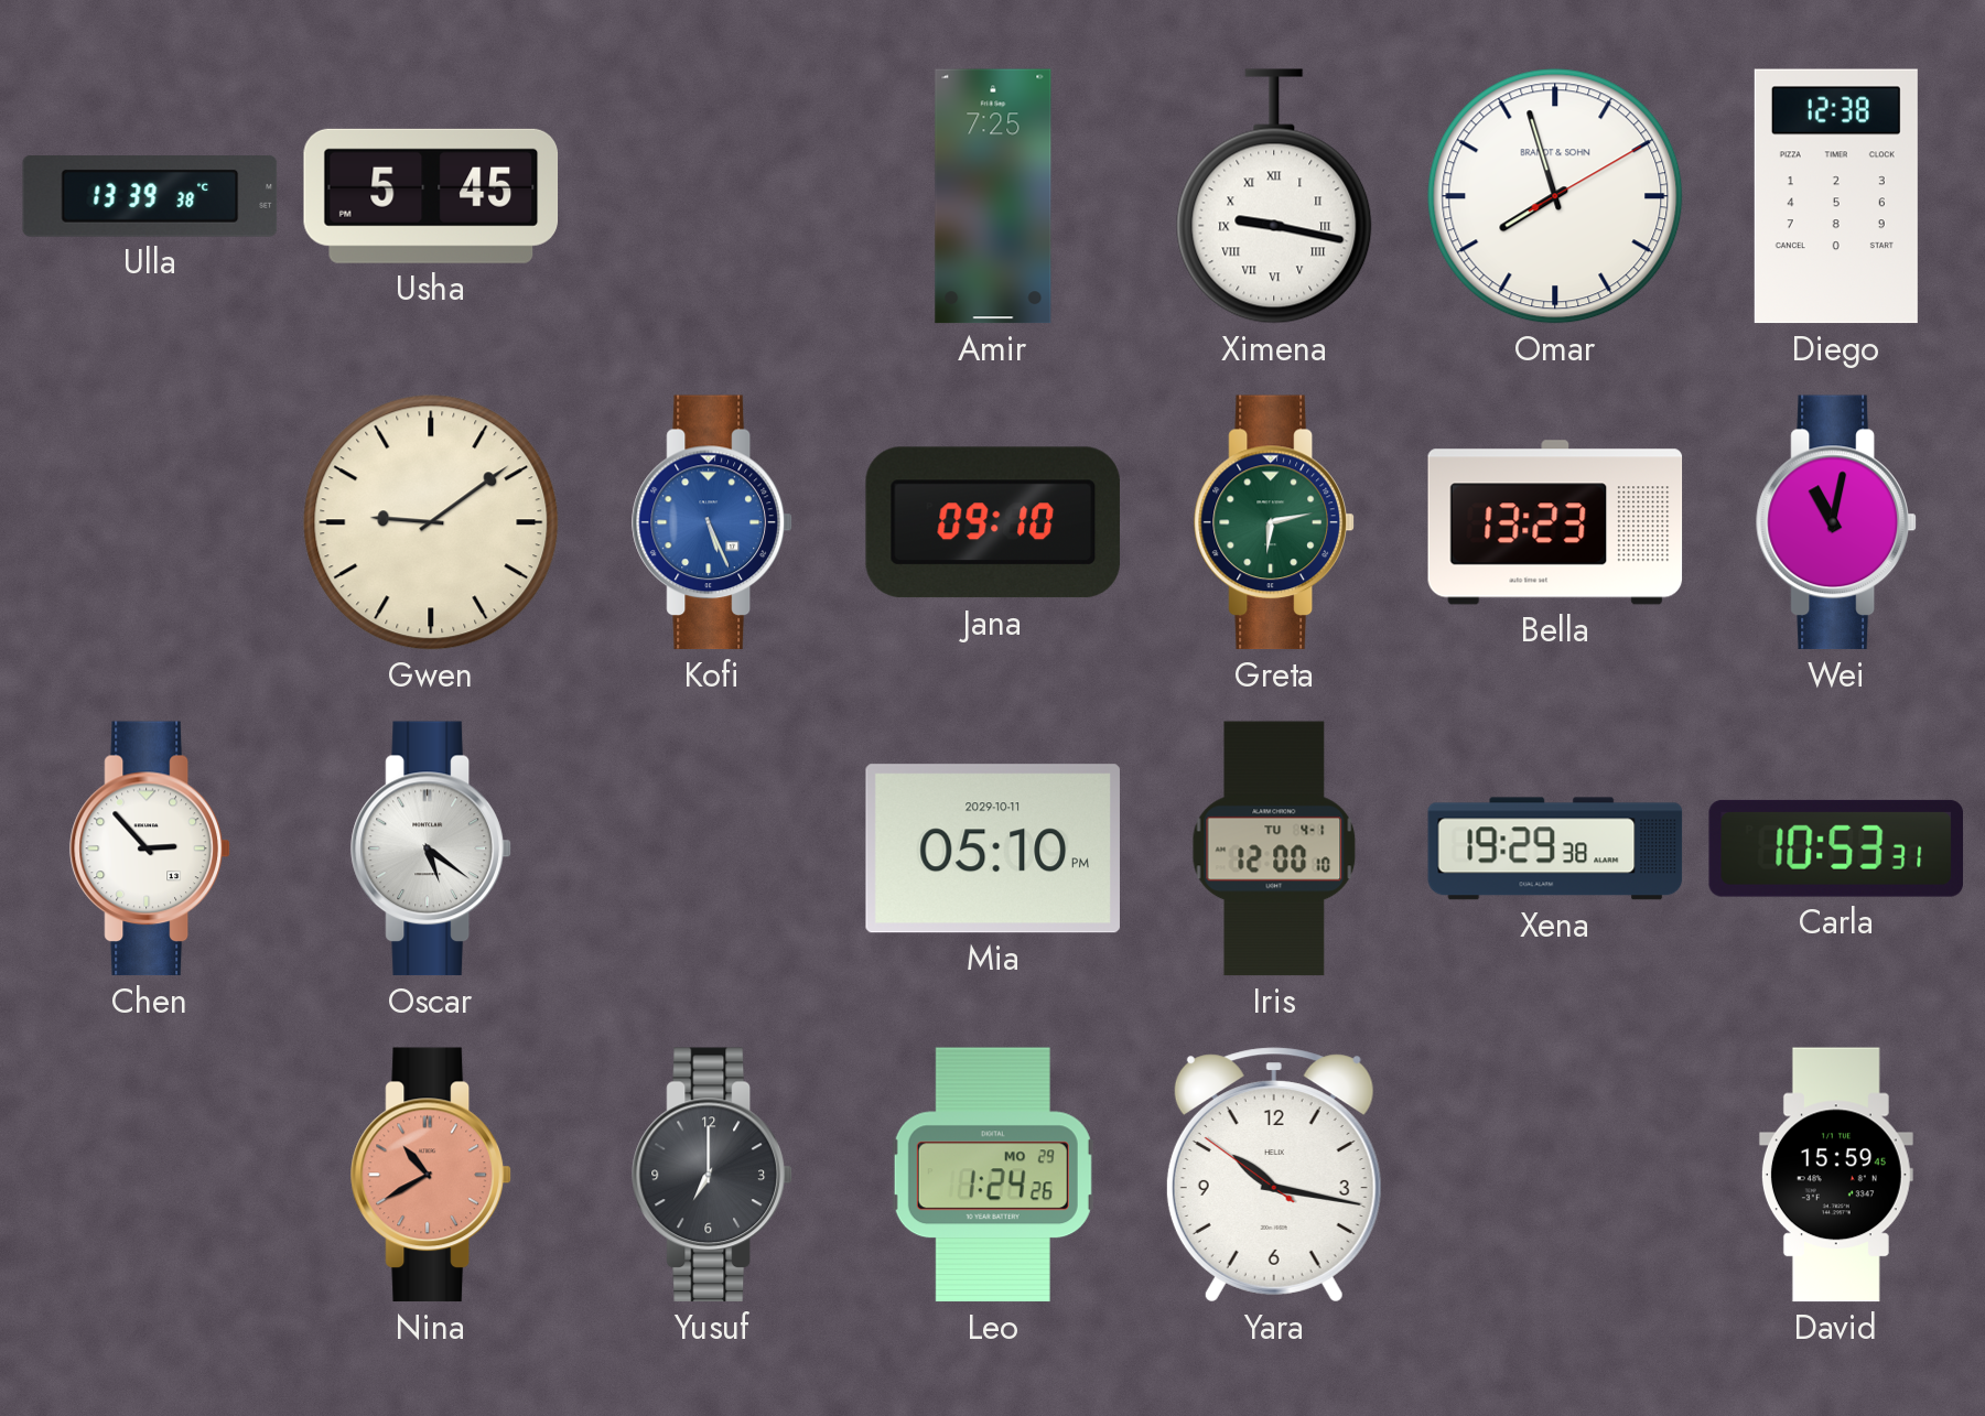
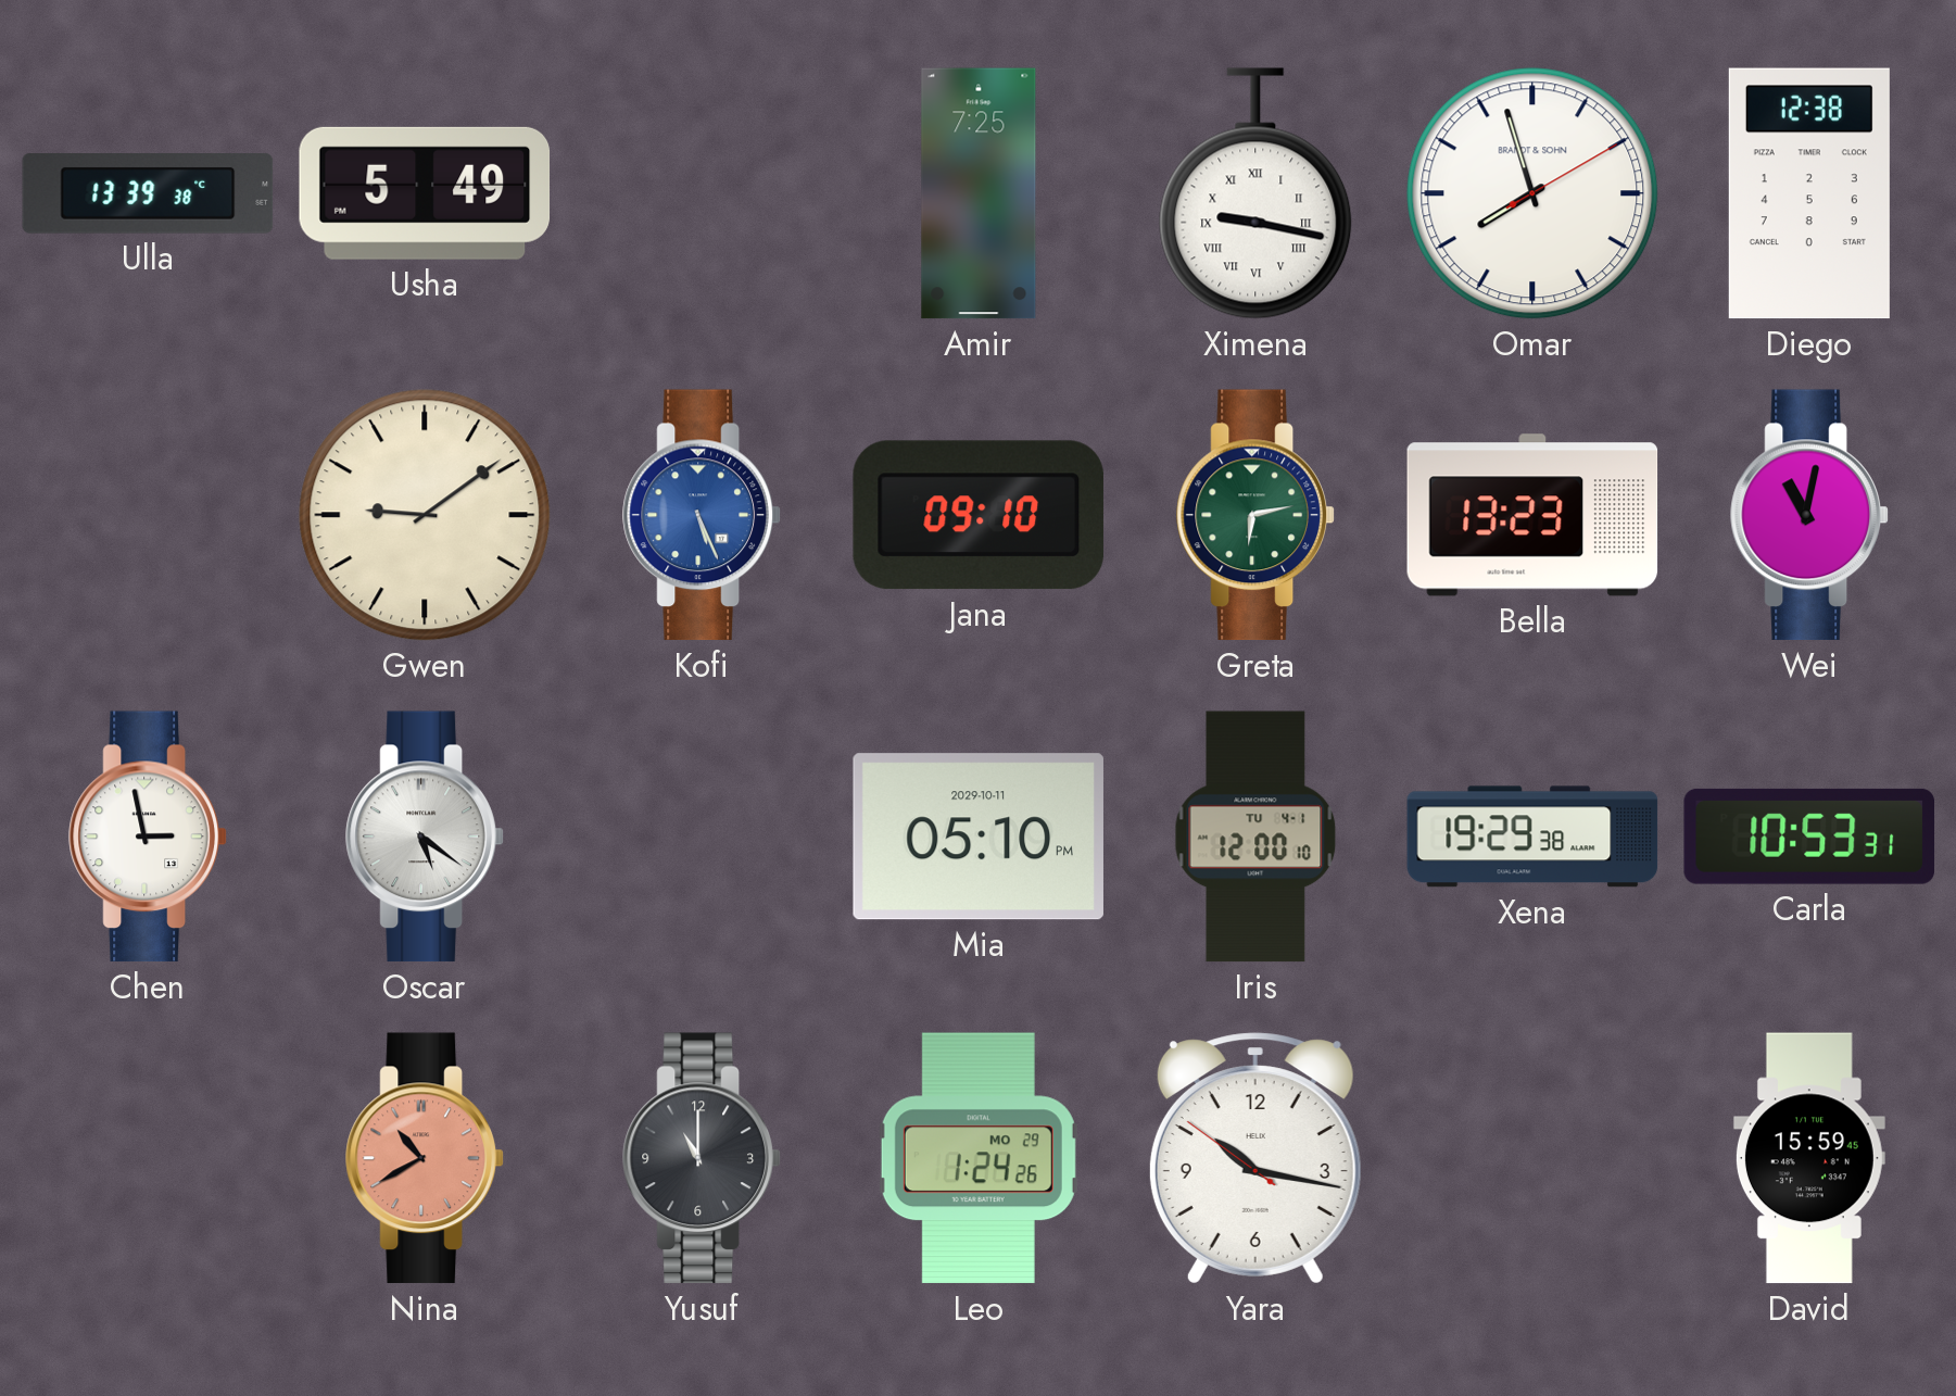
Usha: 5:45 -> 5:49 (425, 193)
Chen: 2:53 -> 2:58 (148, 837)
Yusuf: 7:00 -> 11:00 (702, 1158)
